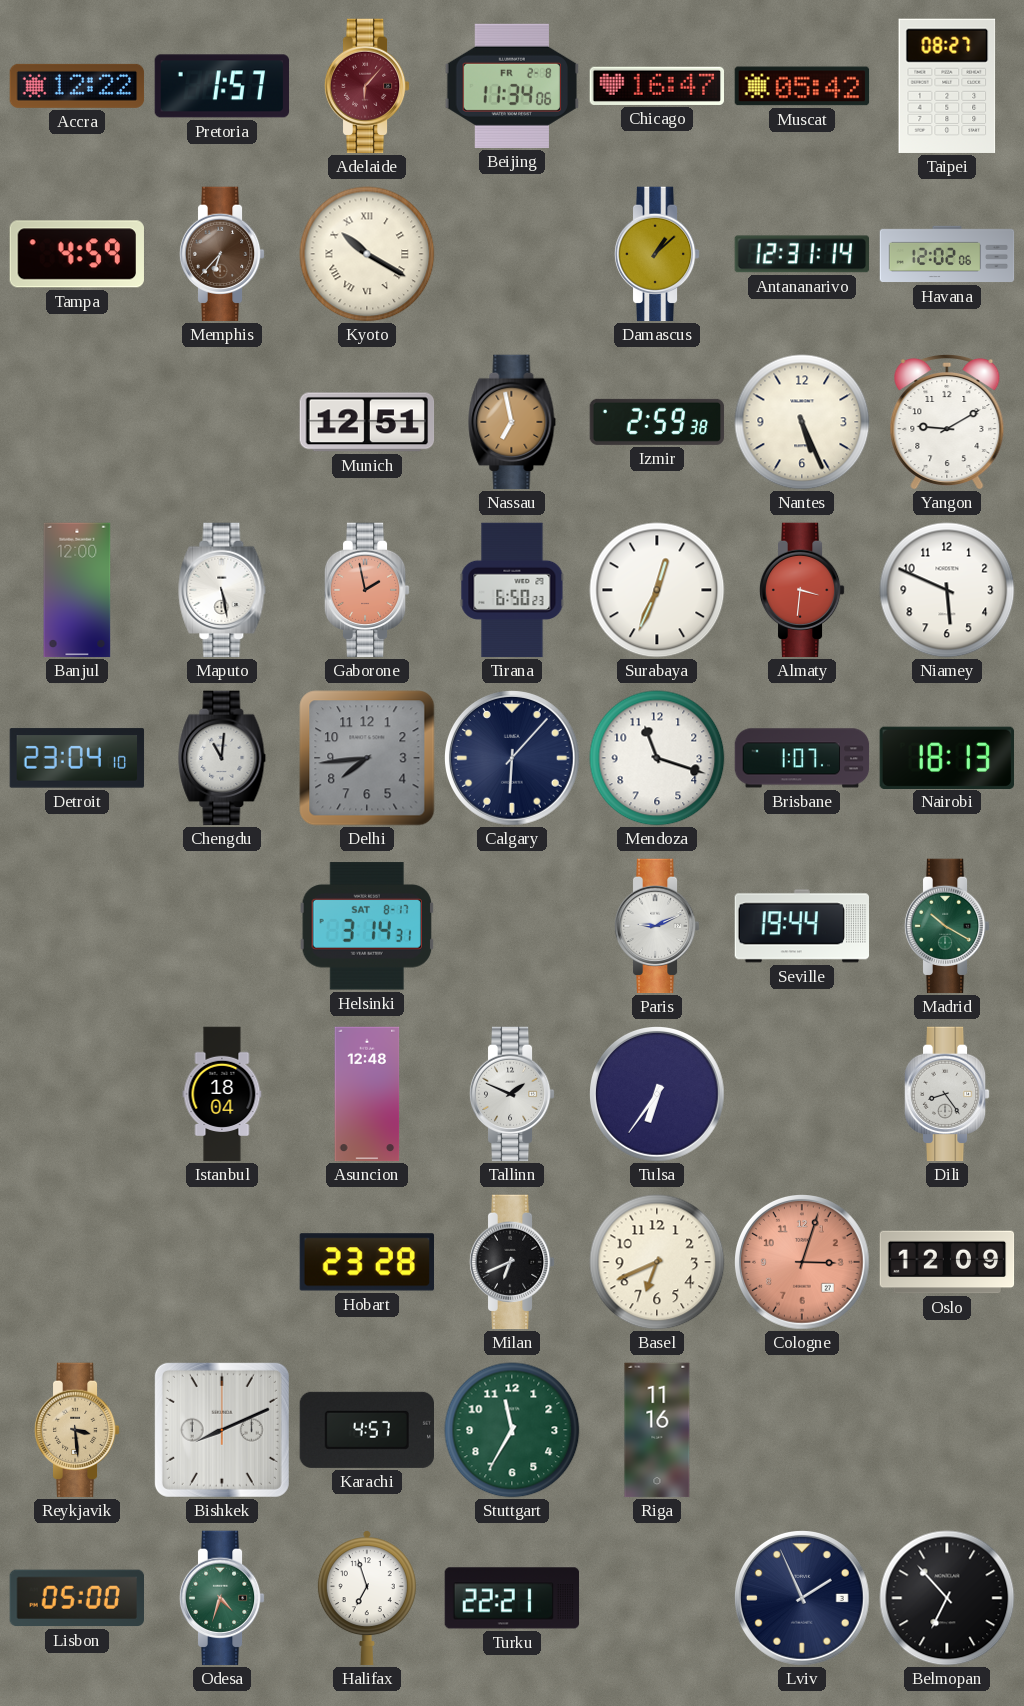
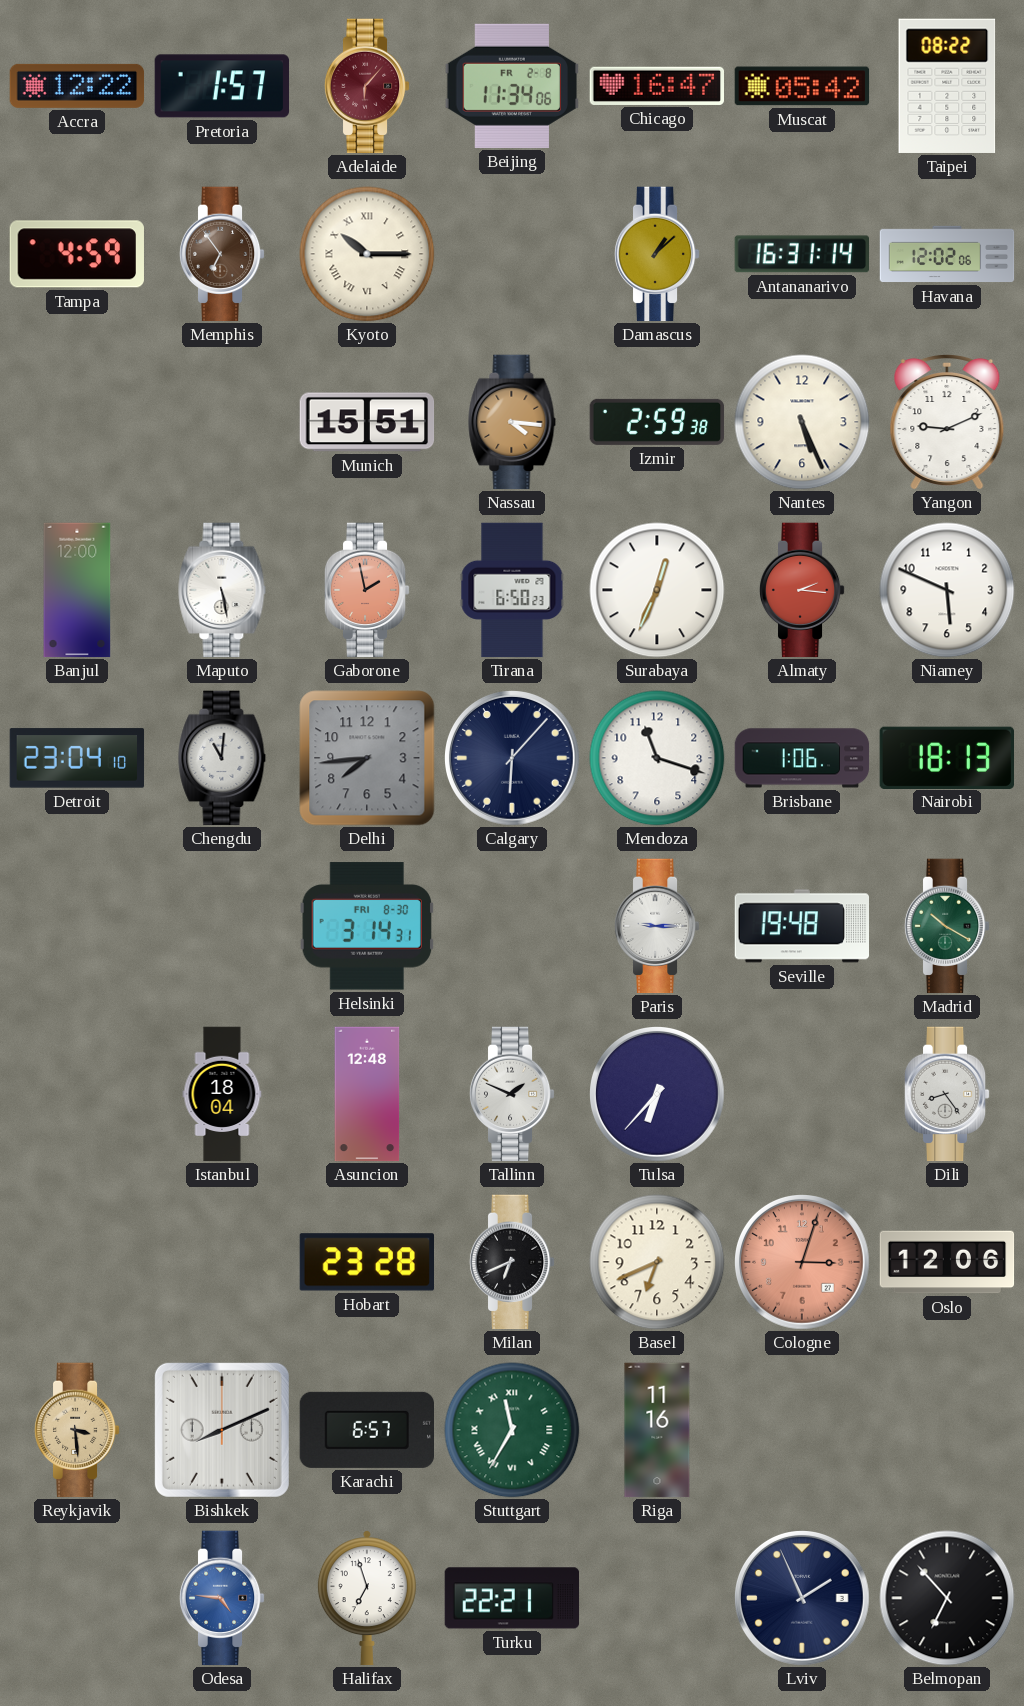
Taipei: 08:27 -> 08:22 (947, 86)
Memphis: 6:37 -> 6:54 (222, 254)
Kyoto: 10:20 -> 10:15 (367, 254)
Antananarivo: 12:31 -> 16:31 (801, 254)
Munich: 12:51 -> 15:51 (367, 422)
Nassau: 6:58 -> 4:16 (512, 422)
Yangon: 9:10 -> 9:11 (947, 422)
Almaty: 3:31 -> 2:16 (802, 590)
Brisbane: 1:07 -> 1:06 (802, 758)
Helsinki date: SAT 8-17 -> FRI 8-30 (366, 926)
Paris: 9:11 -> 9:15 (657, 926)
Seville: 19:44 -> 19:48 (802, 926)
Tulsa: 6:36 -> 6:37 (658, 1095)
Oslo: 12:09 -> 12:06 (947, 1262)
Karachi: 4:57 -> 6:57 (366, 1430)
Stuttgart numerals: Arabic -> Roman (512, 1430)
Lisbon: 05:00 -> none (76, 1598)
Odesa: 4:33 -> 4:46 (222, 1598)
Odesa dial: green -> blue (222, 1598)
